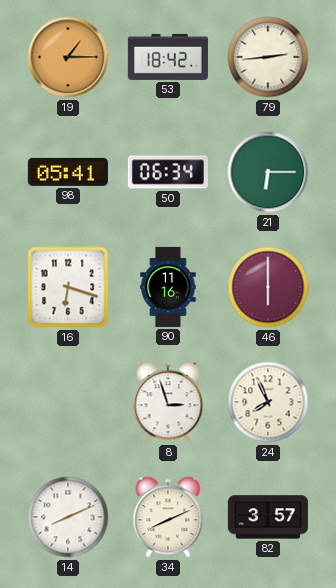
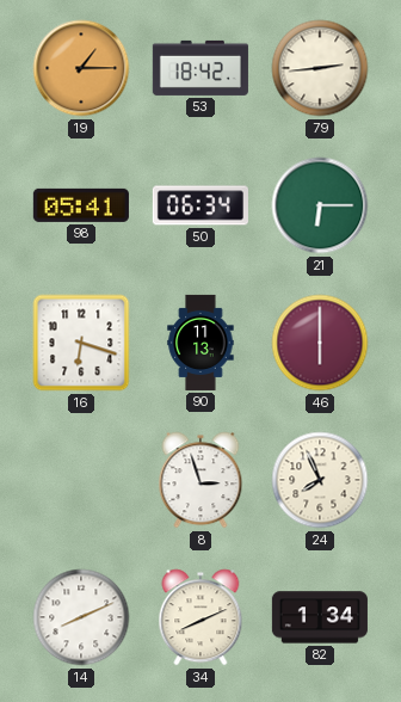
90: 11:16 -> 11:13 (200, 343)
82: 3:57 -> 1:34 (320, 617)
